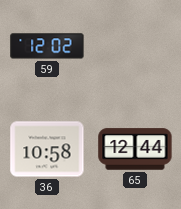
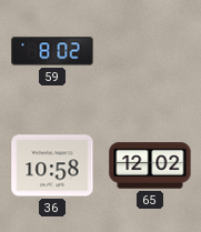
59: 12:02 -> 8:02 (52, 51)
65: 12:44 -> 12:02 (150, 165)
